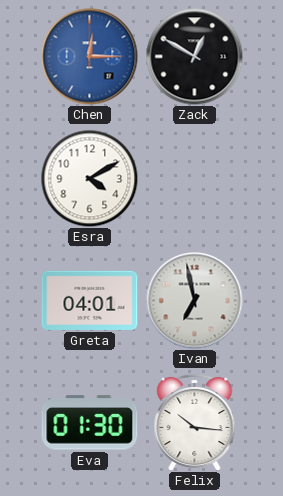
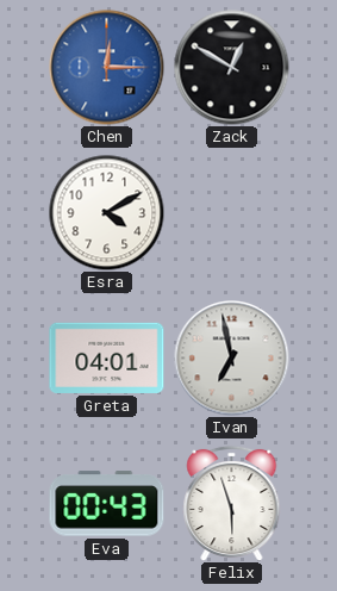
Eva: 01:30 -> 00:43 (107, 504)
Felix: 10:16 -> 5:57 (232, 503)
